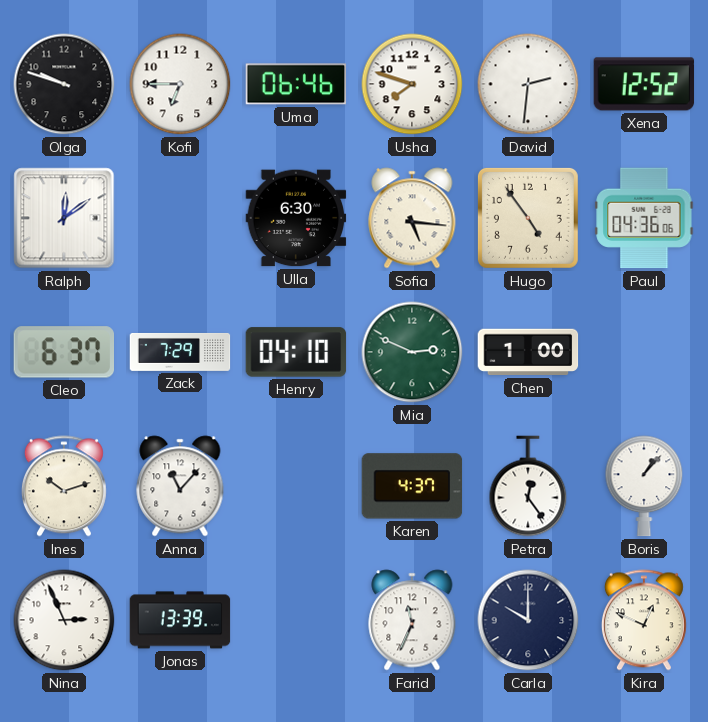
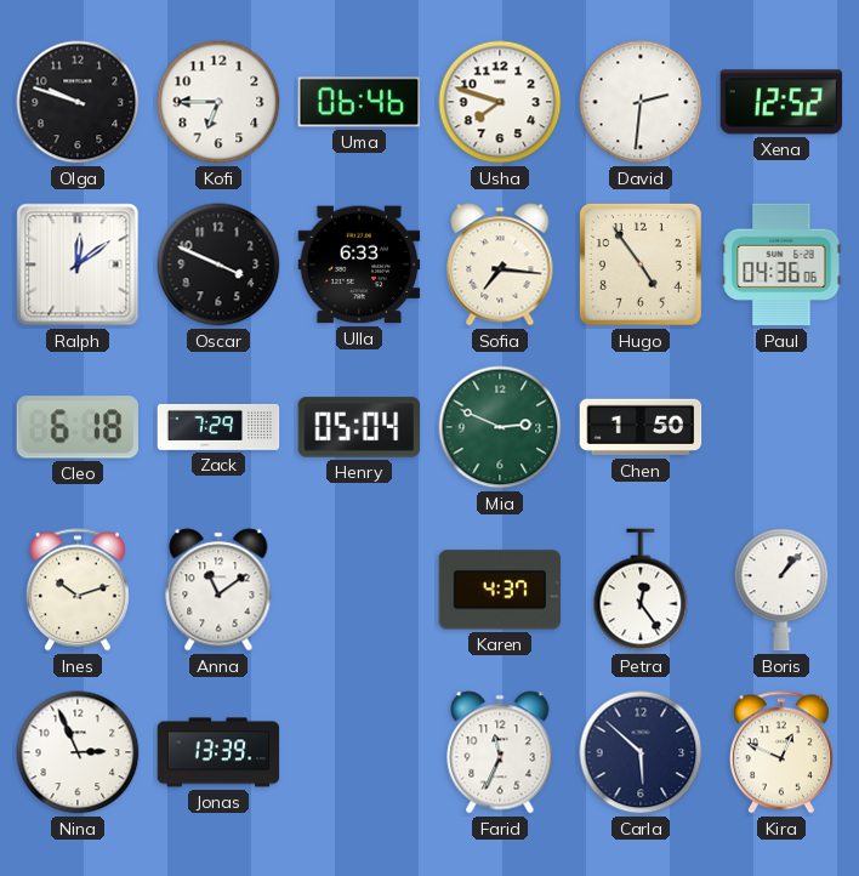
Oscar: none -> 3:49 (218, 264)
Ulla: 6:30 -> 6:33 (359, 264)
Sofia: 5:16 -> 7:16 (500, 264)
Cleo: 6:37 -> 6:18 (76, 427)
Henry: 04:10 -> 05:04 (359, 427)
Chen: 1:00 -> 1:50 (641, 427)
Anna: 11:07 -> 11:09 (218, 590)
Carla: 10:00 -> 5:52 (641, 752)
